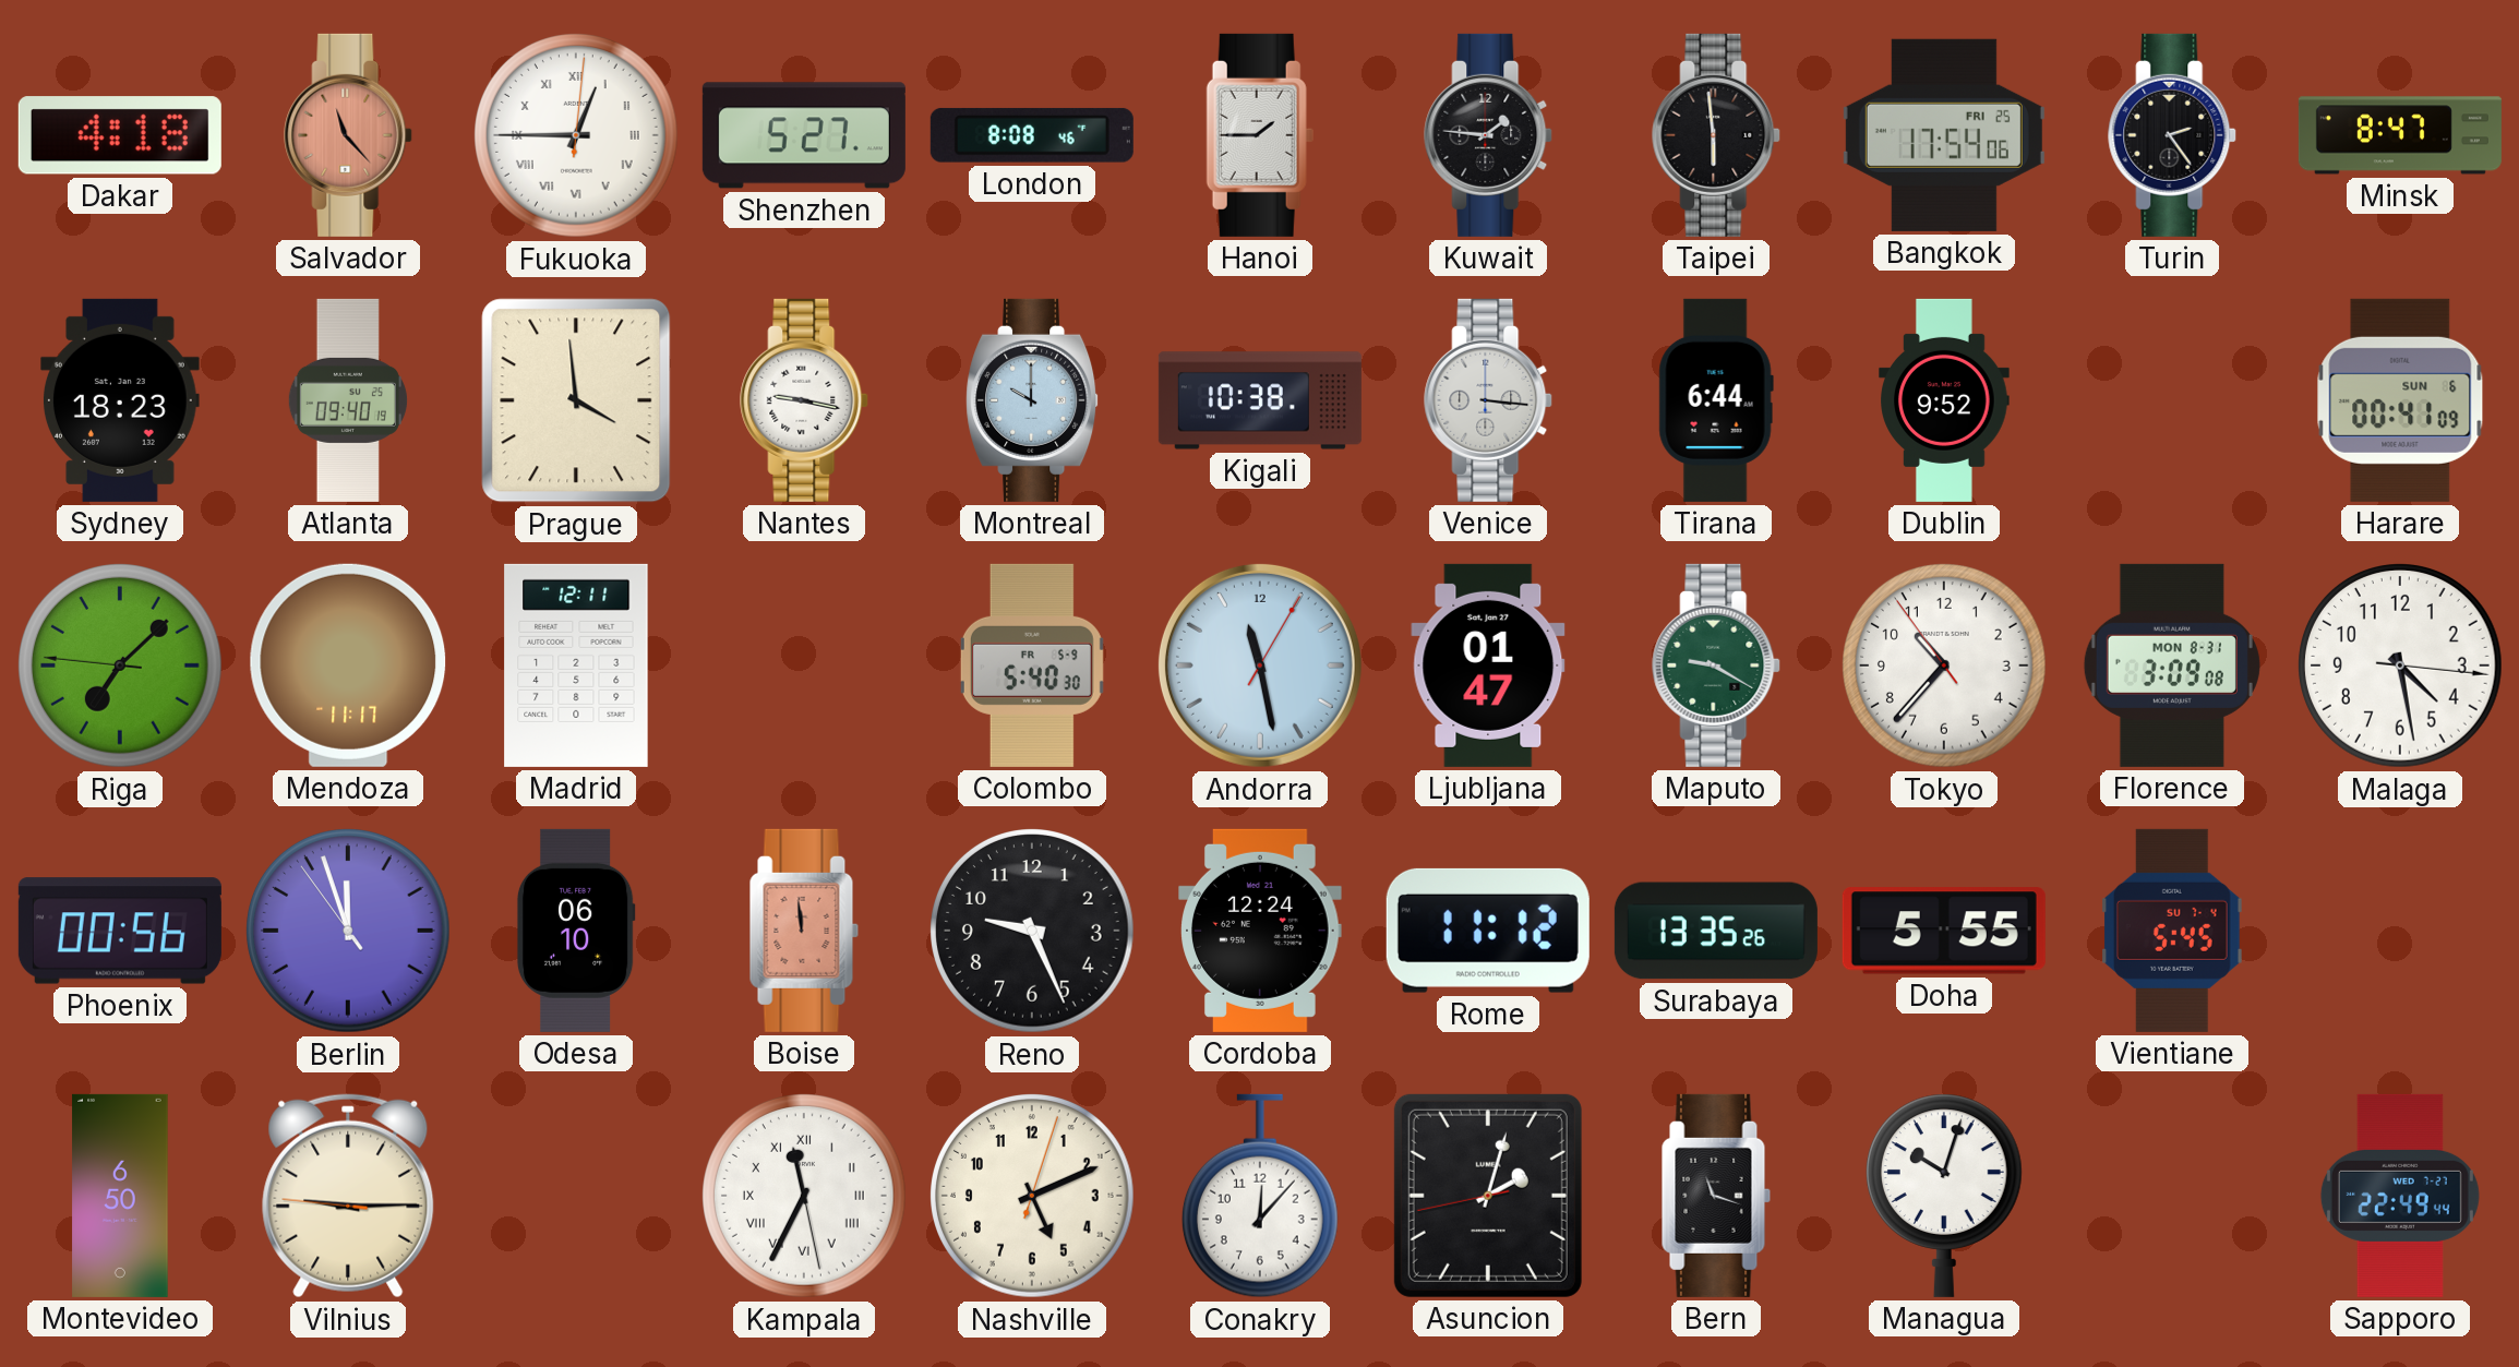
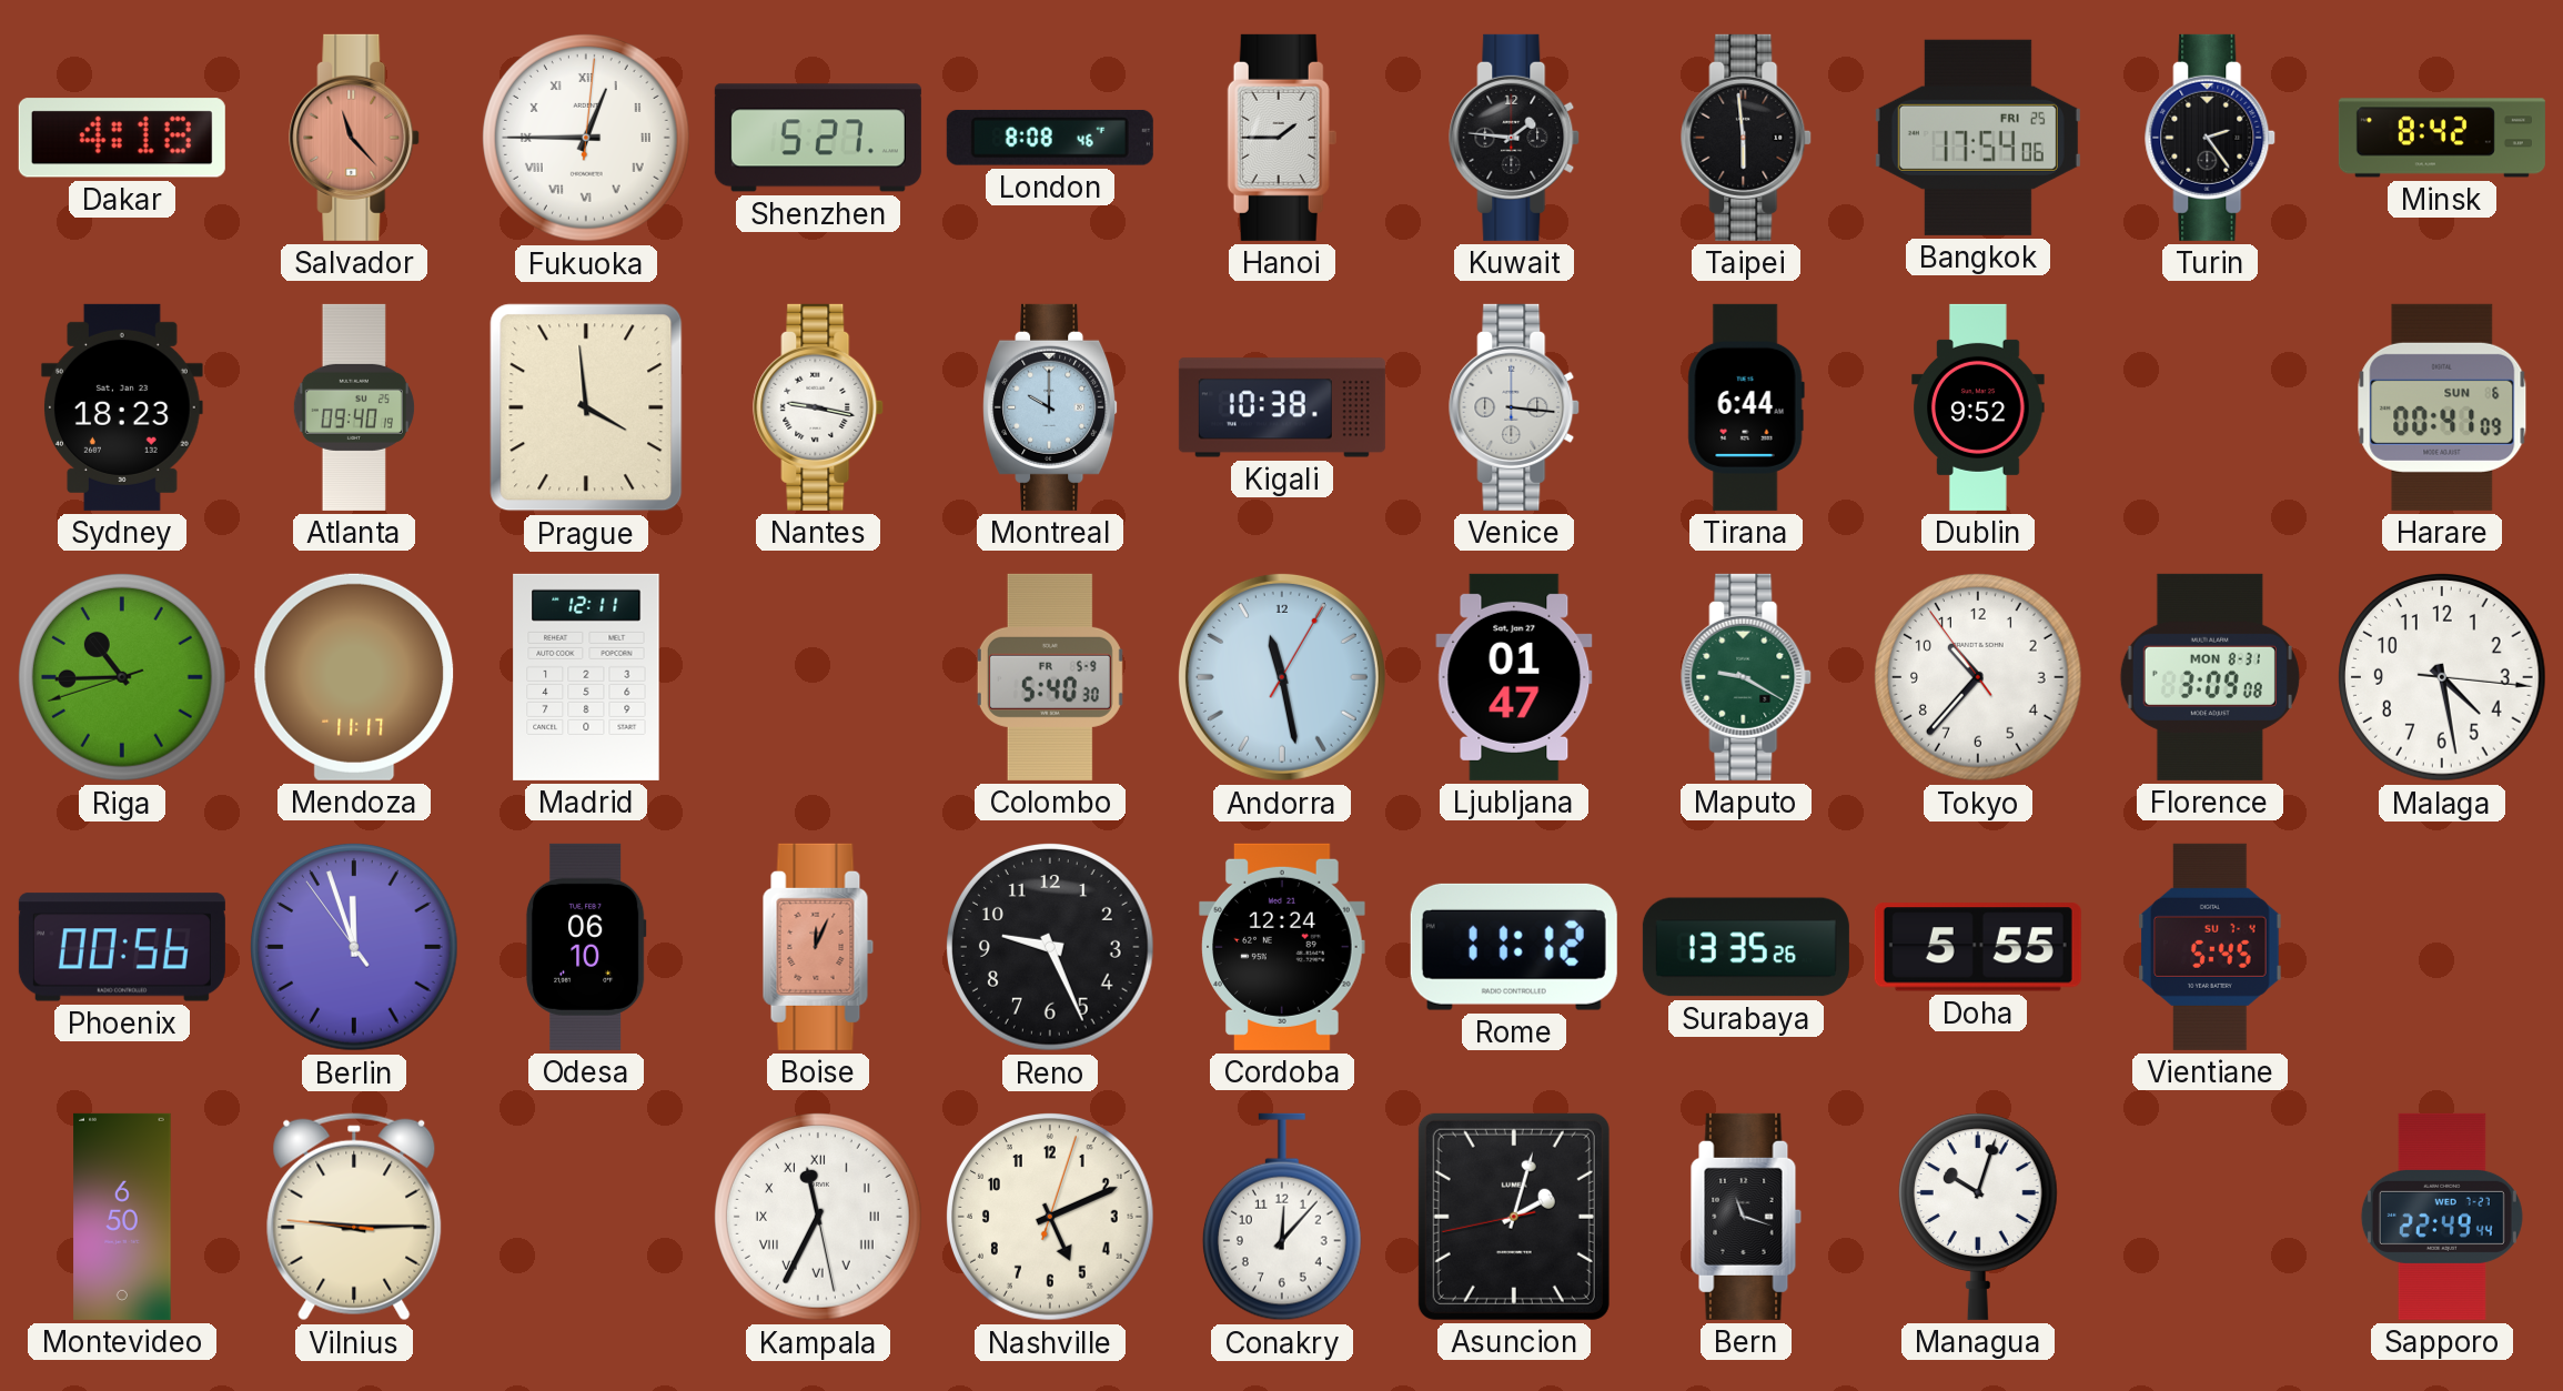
Minsk: 8:47 -> 8:42 (2442, 138)
Riga: 7:07 -> 10:44 (123, 678)
Boise: 11:59 -> 12:04 (818, 947)
